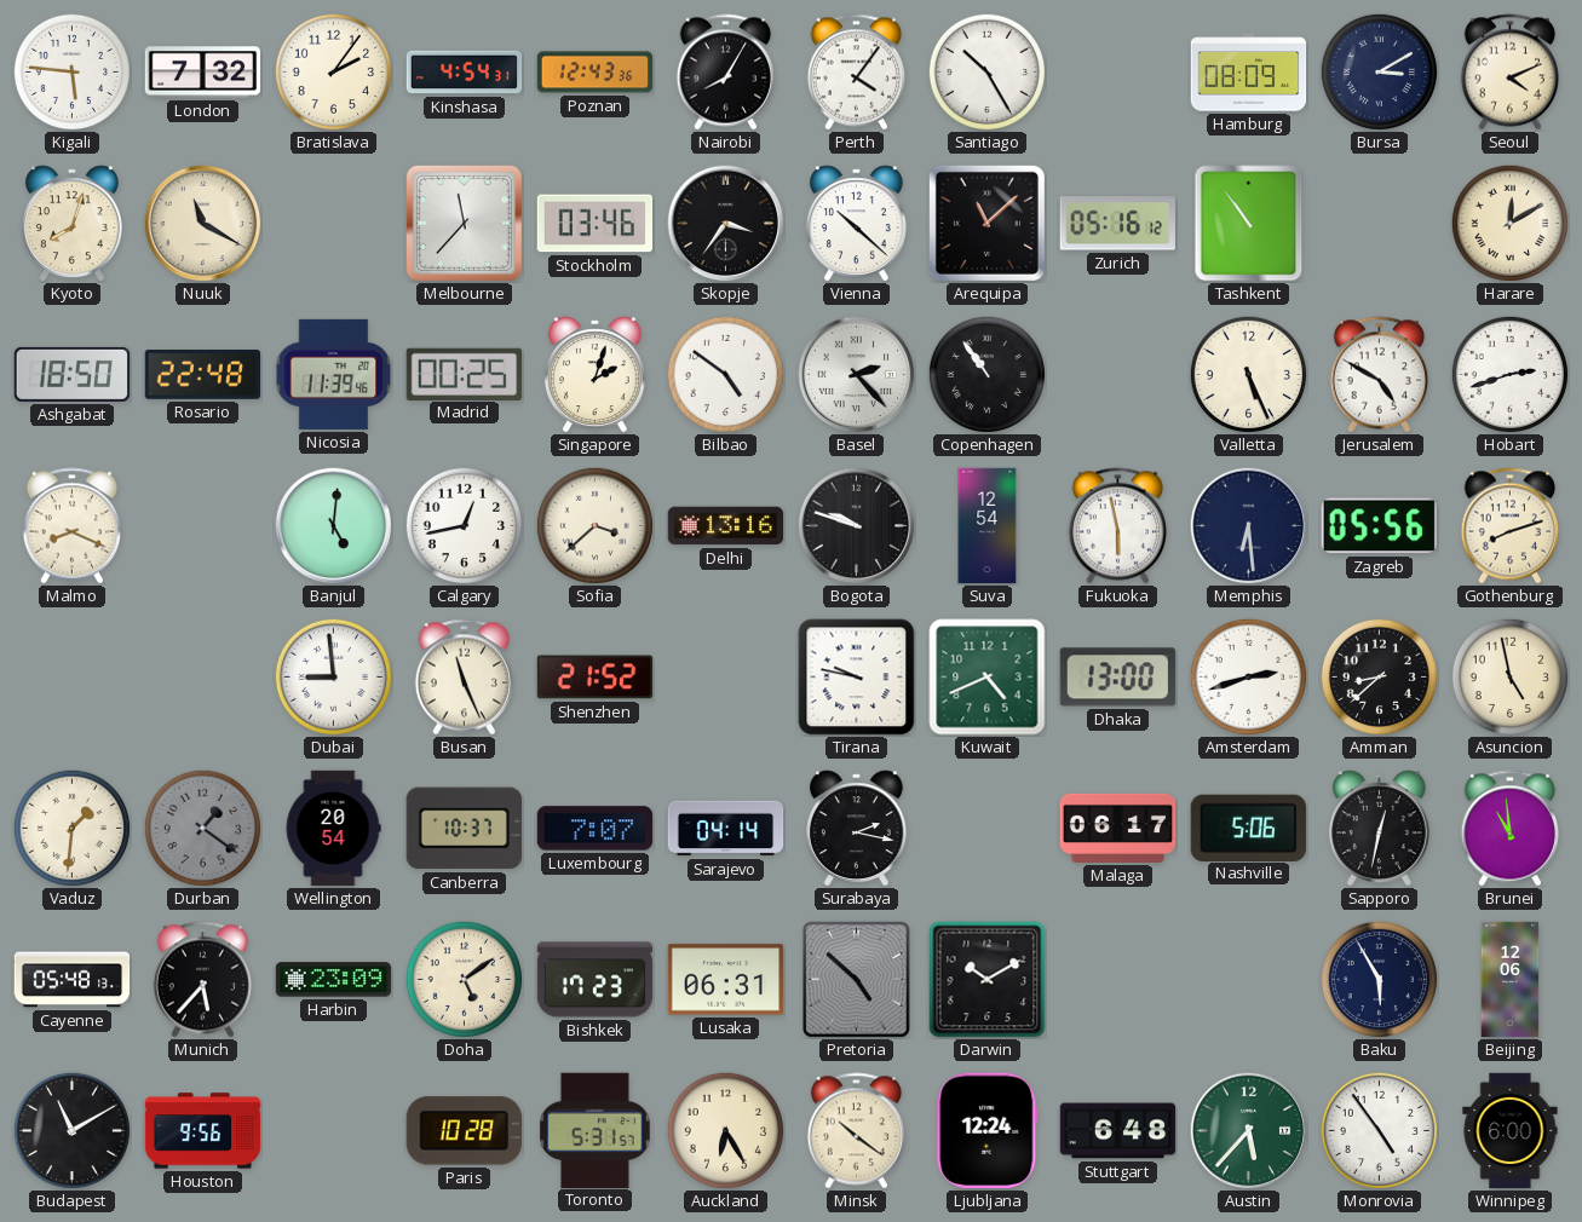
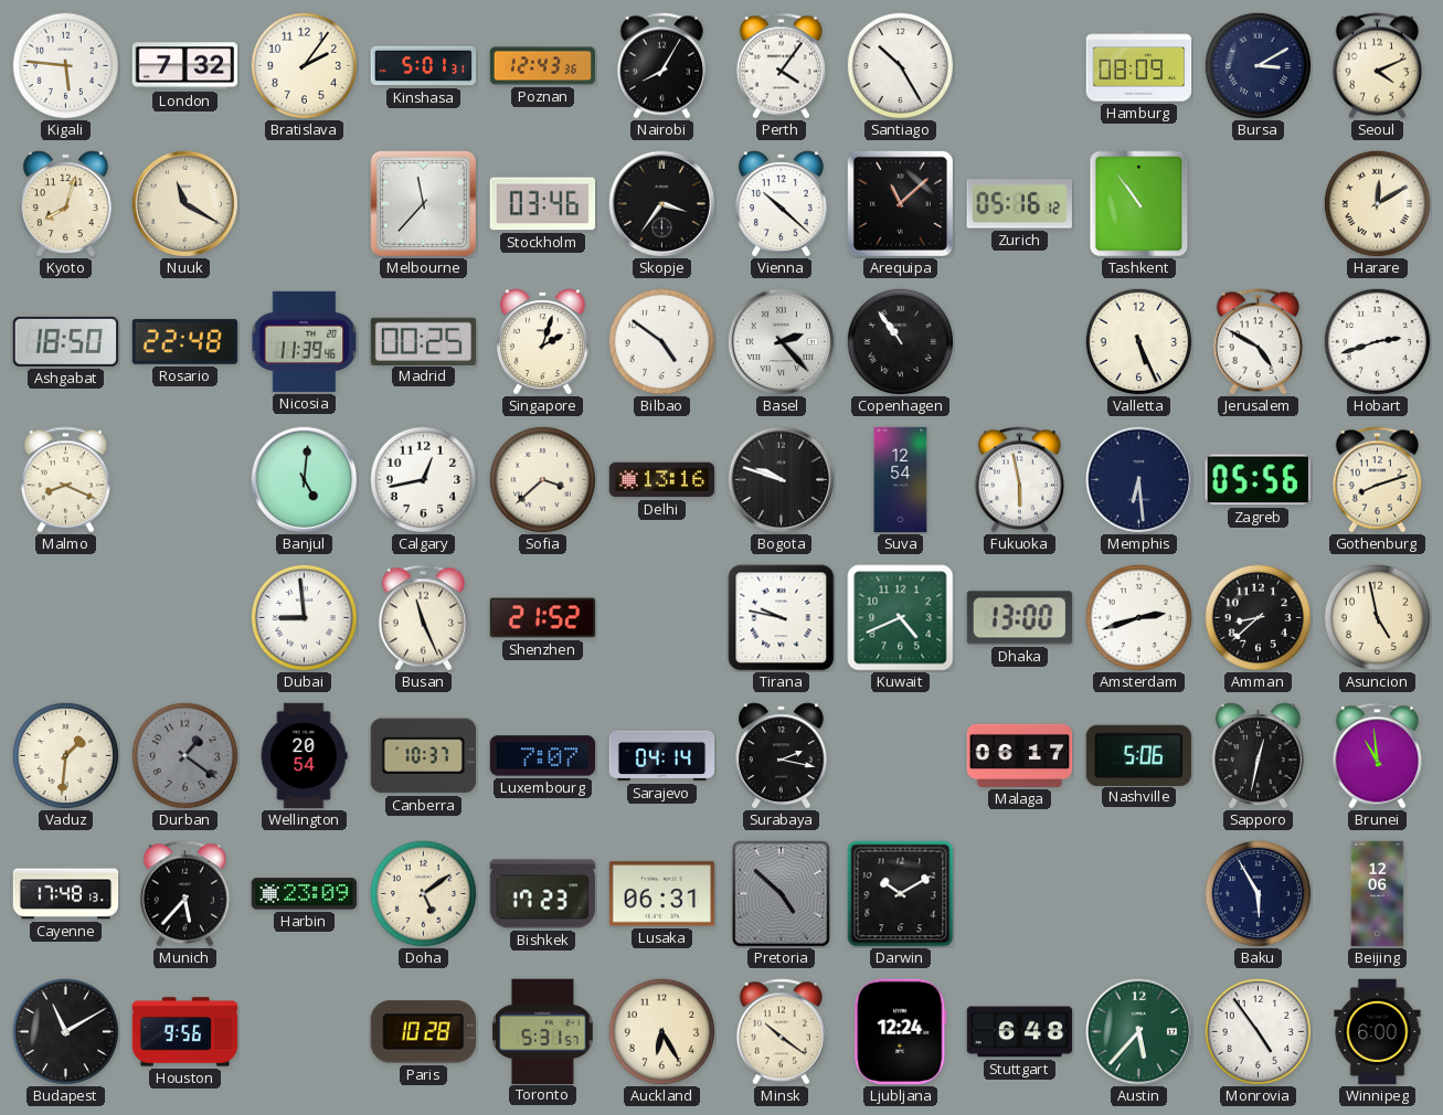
Kinshasa: 4:54 -> 5:01 (424, 66)
Cayenne: 05:48 -> 17:48 (66, 894)
